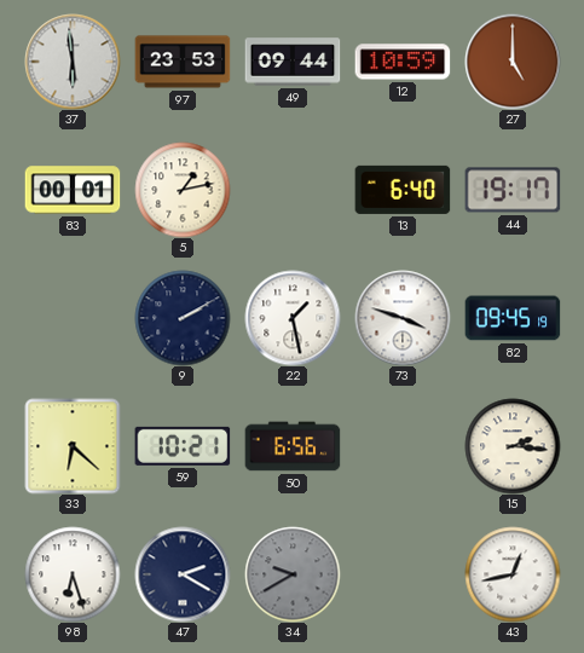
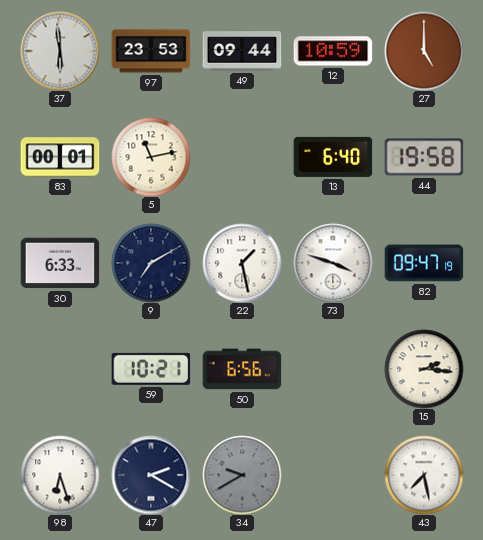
5: 1:13 -> 11:13 (151, 157)
44: 19:17 -> 19:58 (424, 157)
30: none -> 6:33 (60, 263)
9: 2:10 -> 7:10 (151, 263)
82: 09:45 -> 09:47 (424, 263)
33: 6:22 -> none (73, 446)
43: 12:43 -> 7:28 (424, 475)
